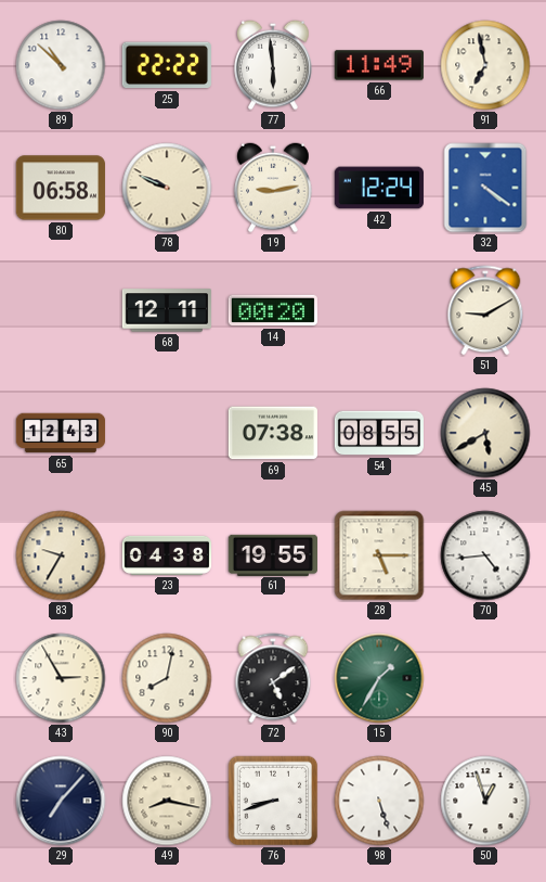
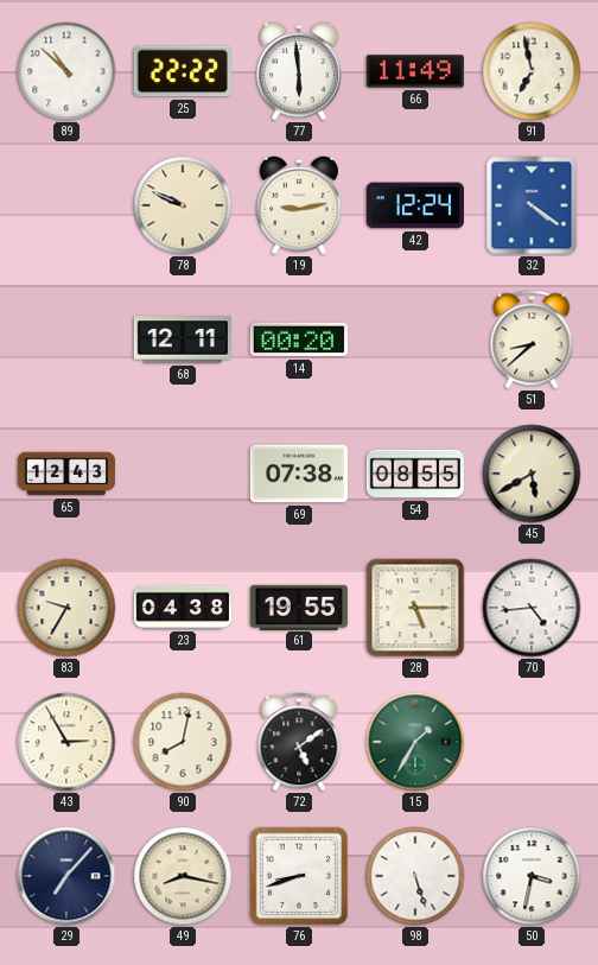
80: 06:58 -> none (61, 188)
51: 9:10 -> 8:38 (532, 339)
50: 12:57 -> 3:32 (532, 876)
